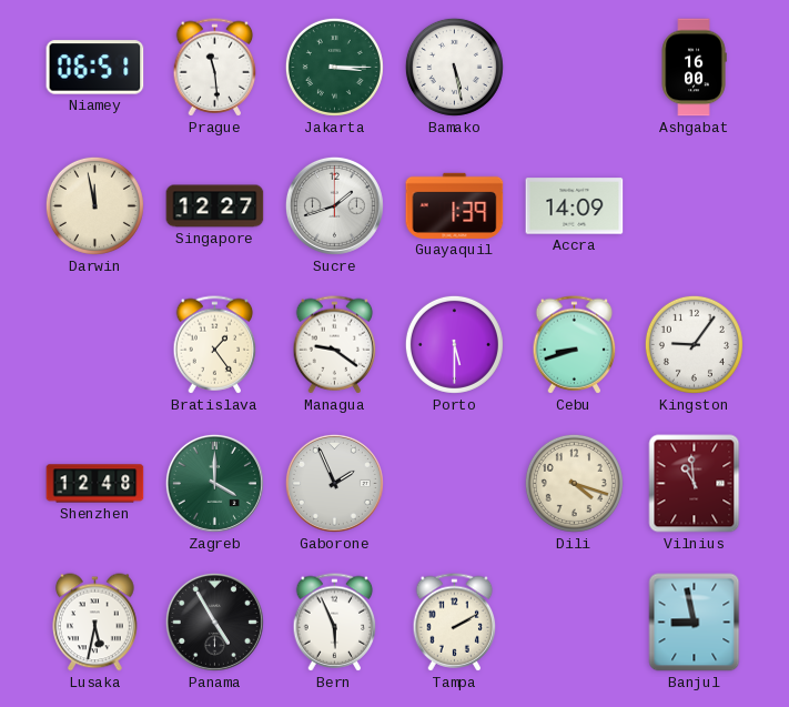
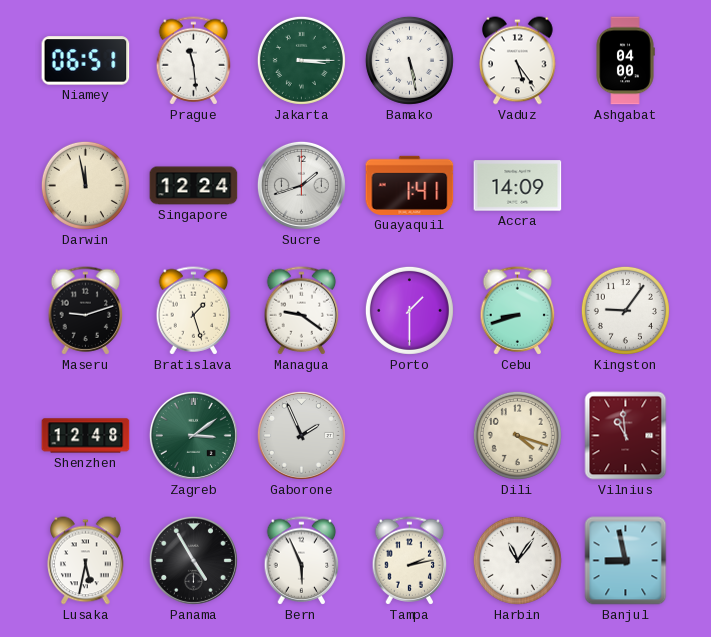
Vaduz: none -> 5:24 (518, 61)
Ashgabat: 16:00 -> 04:00 (625, 61)
Singapore: 12:27 -> 12:24 (194, 186)
Guayaquil: 1:39 -> 1:41 (410, 185)
Maseru: none -> 9:12 (86, 311)
Bratislava: 1:24 -> 1:27 (194, 311)
Porto: 5:30 -> 1:30 (409, 310)
Zagreb: 4:00 -> 3:09 (193, 435)
Tampa: 2:10 -> 2:13 (410, 561)
Harbin: none -> 11:06 (517, 560)
